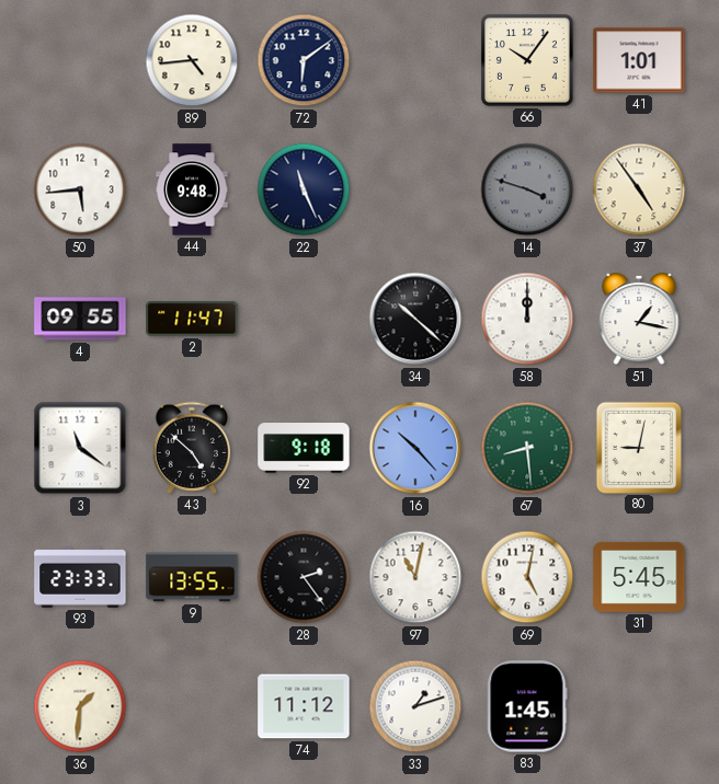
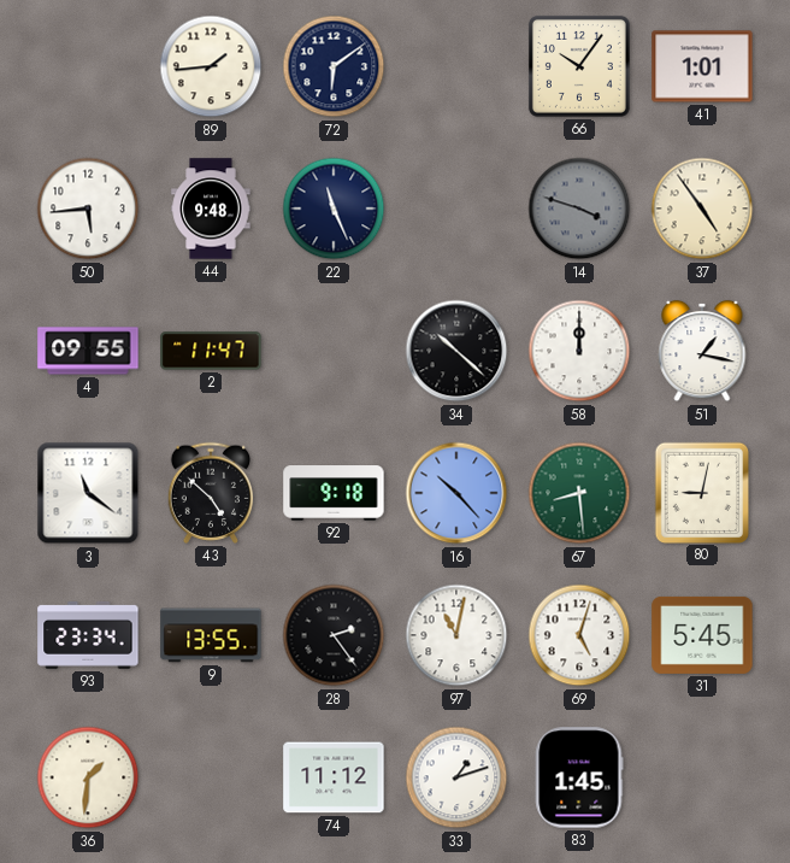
89: 4:44 -> 1:44 (211, 66)
93: 23:33 -> 23:34 (88, 635)
69: 5:02 -> 5:03 (579, 635)
